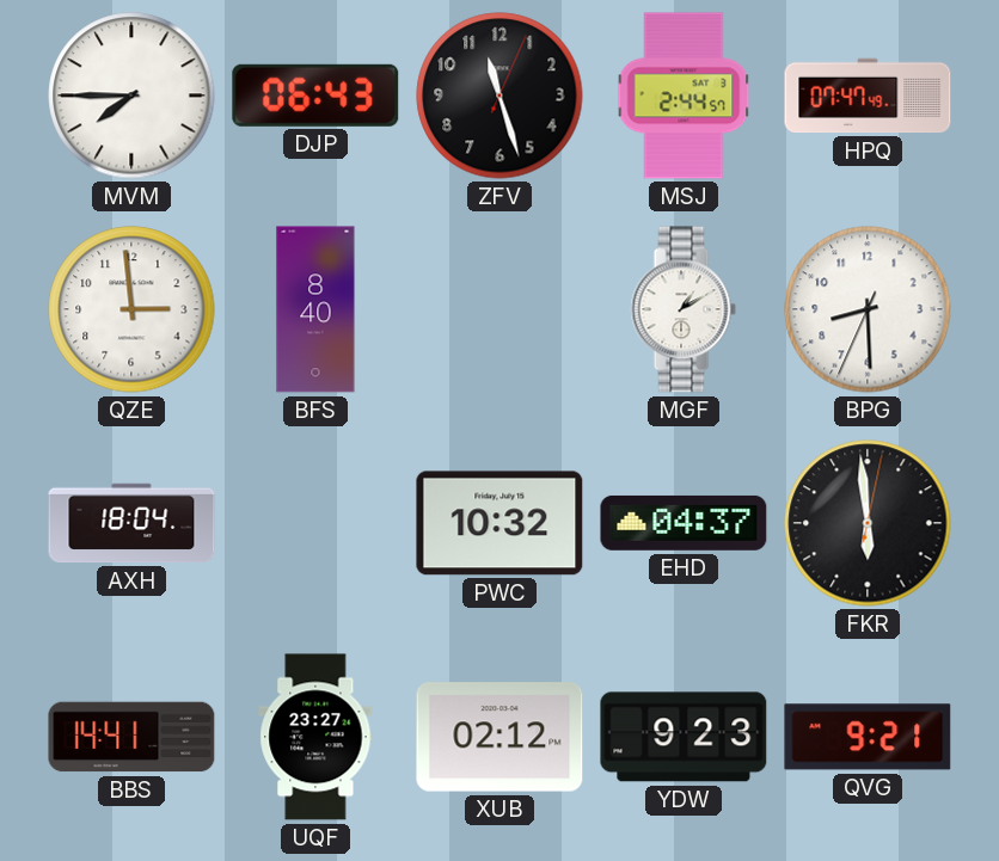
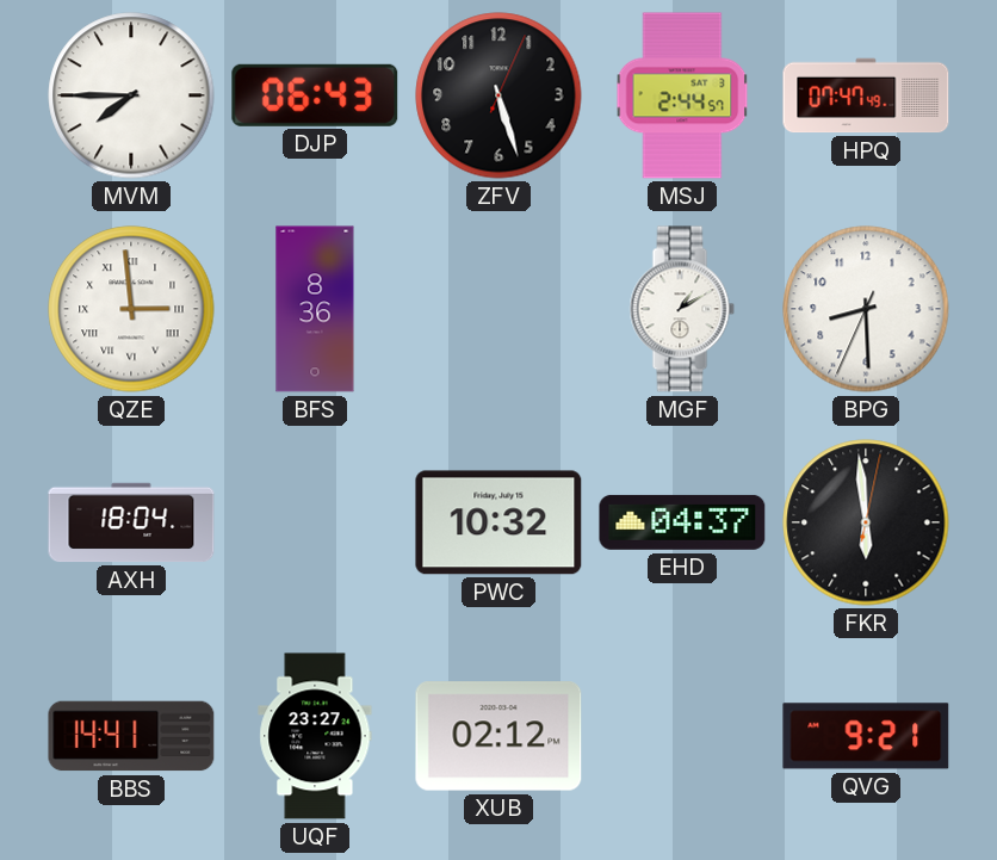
ZFV: 11:27 -> 5:27 (498, 95)
QZE numerals: Arabic -> Roman (131, 309)
BFS: 8:40 -> 8:36 (315, 309)
YDW: 9:23 -> none (684, 737)
